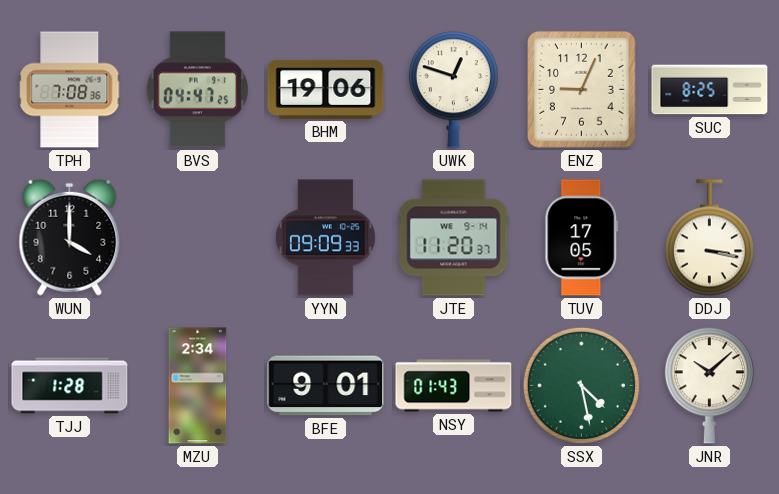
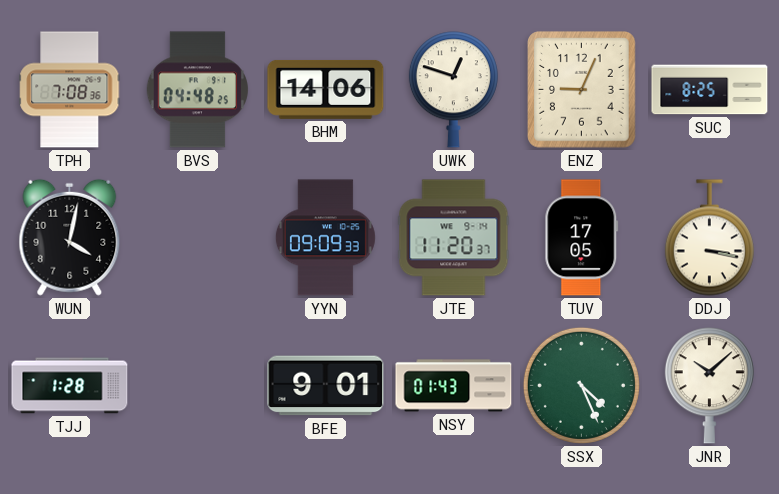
BVS: 04:47 -> 04:48 (197, 90)
BHM: 19:06 -> 14:06 (326, 89)
WUN: 4:00 -> 4:02 (70, 237)
MZU: 2:34 -> none (198, 386)
SSX: 4:28 -> 4:26 (581, 385)
